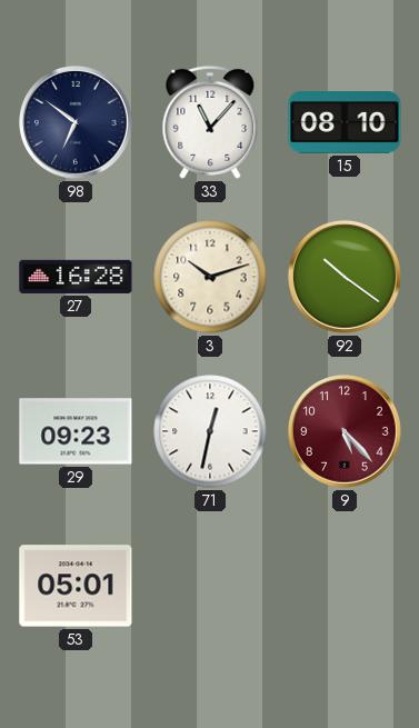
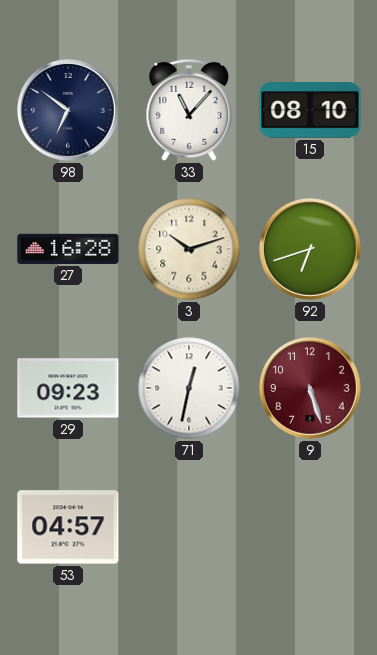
92: 10:21 -> 6:42 (310, 249)
9: 5:23 -> 5:27 (310, 388)
53: 05:01 -> 04:57 (68, 527)
